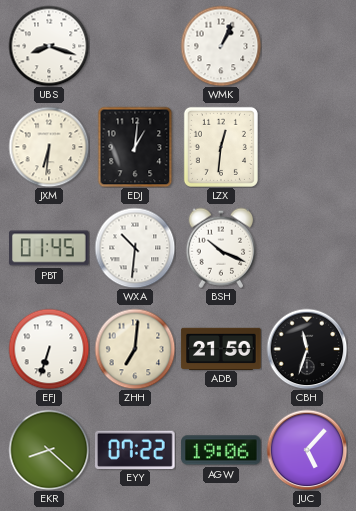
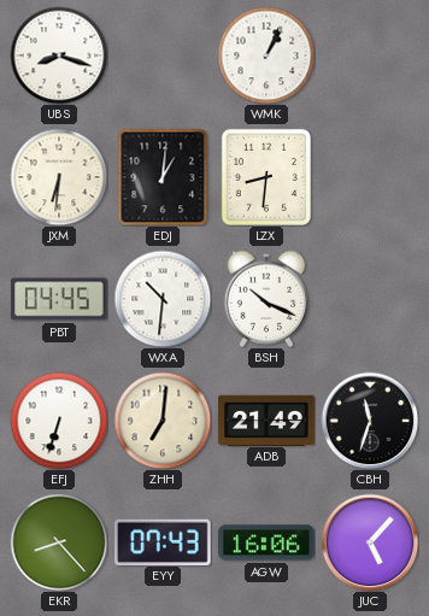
LZX: 12:31 -> 8:31 (266, 177)
PBT: 01:45 -> 04:45 (60, 299)
ADB: 21:50 -> 21:49 (266, 420)
EKR: 8:22 -> 8:23 (59, 542)
EYY: 07:22 -> 07:43 (164, 541)
AGW: 19:06 -> 16:06 (266, 542)
